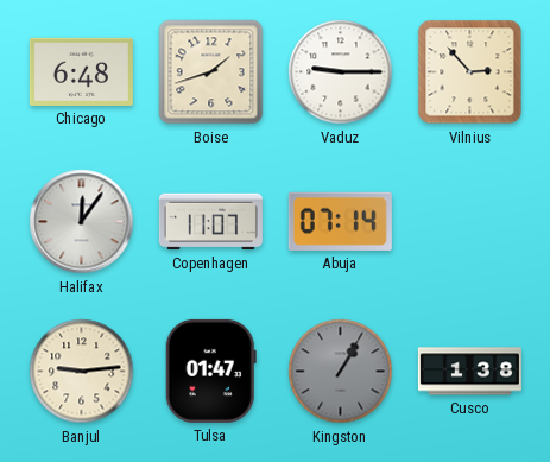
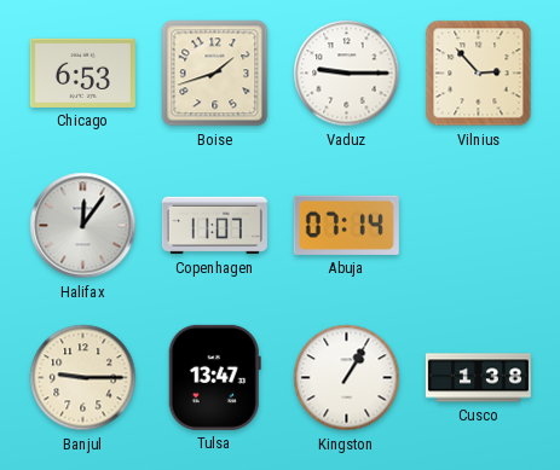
Chicago: 6:48 -> 6:53 (82, 72)
Banjul: 9:14 -> 9:15 (83, 378)
Tulsa: 01:47 -> 13:47 (214, 377)
Kingston dial: grey -> white (347, 378)
